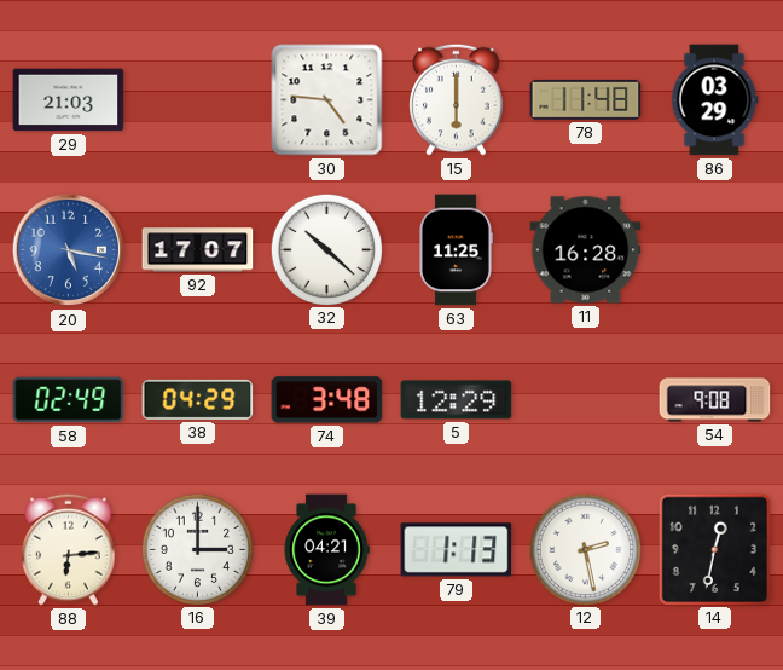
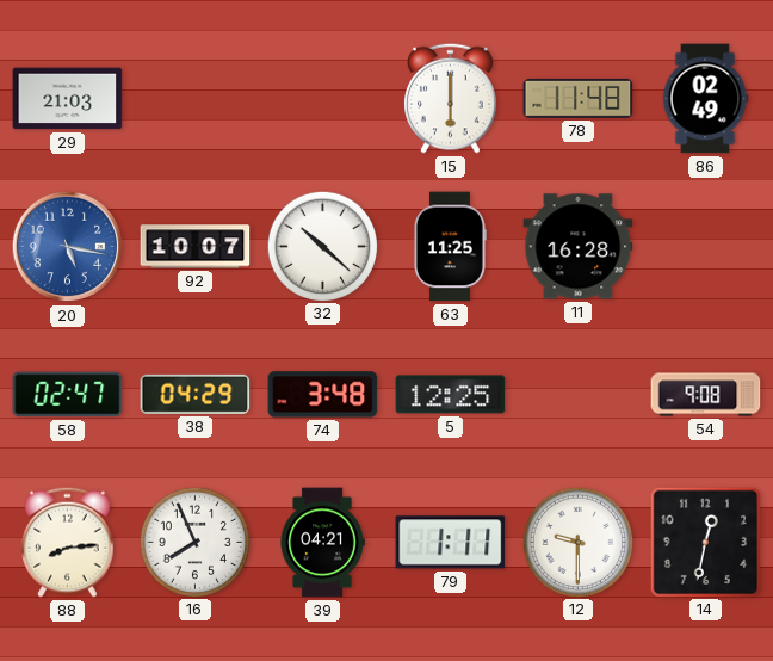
30: 4:46 -> none (327, 100)
86: 03:29 -> 02:49 (705, 99)
92: 17:07 -> 10:07 (196, 247)
58: 02:49 -> 02:47 (68, 395)
5: 12:29 -> 12:25 (451, 395)
88: 6:14 -> 8:14 (68, 542)
16: 3:00 -> 7:56 (194, 542)
79: 1:13 -> 1:11 (451, 543)
12: 2:28 -> 9:30 (577, 542)
